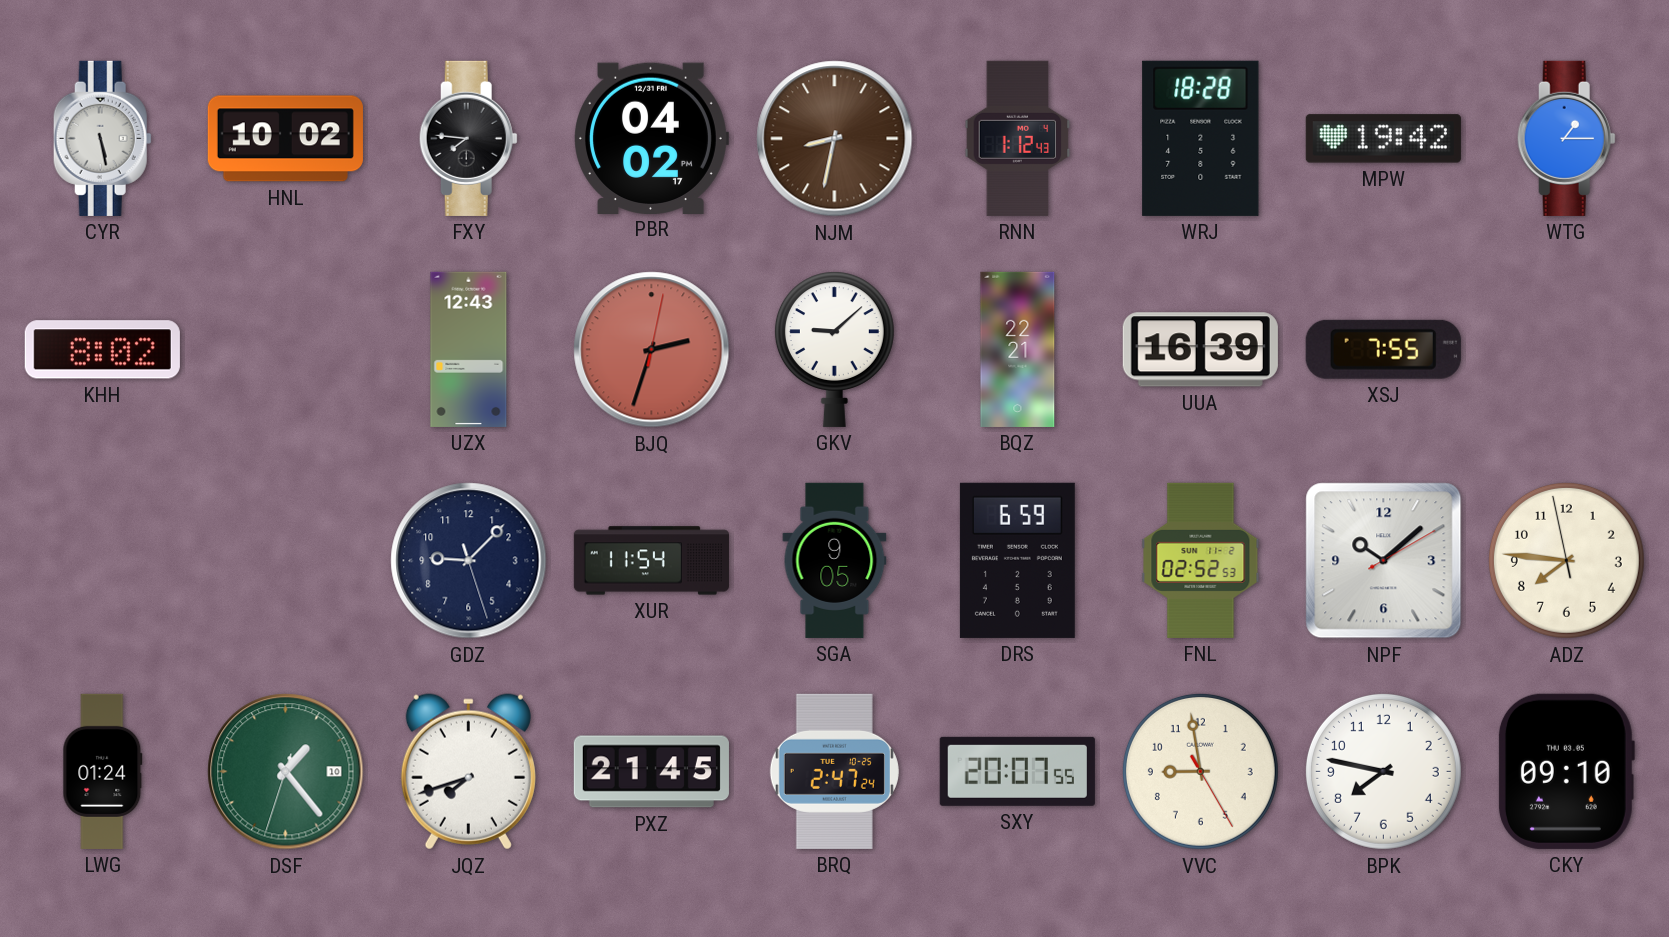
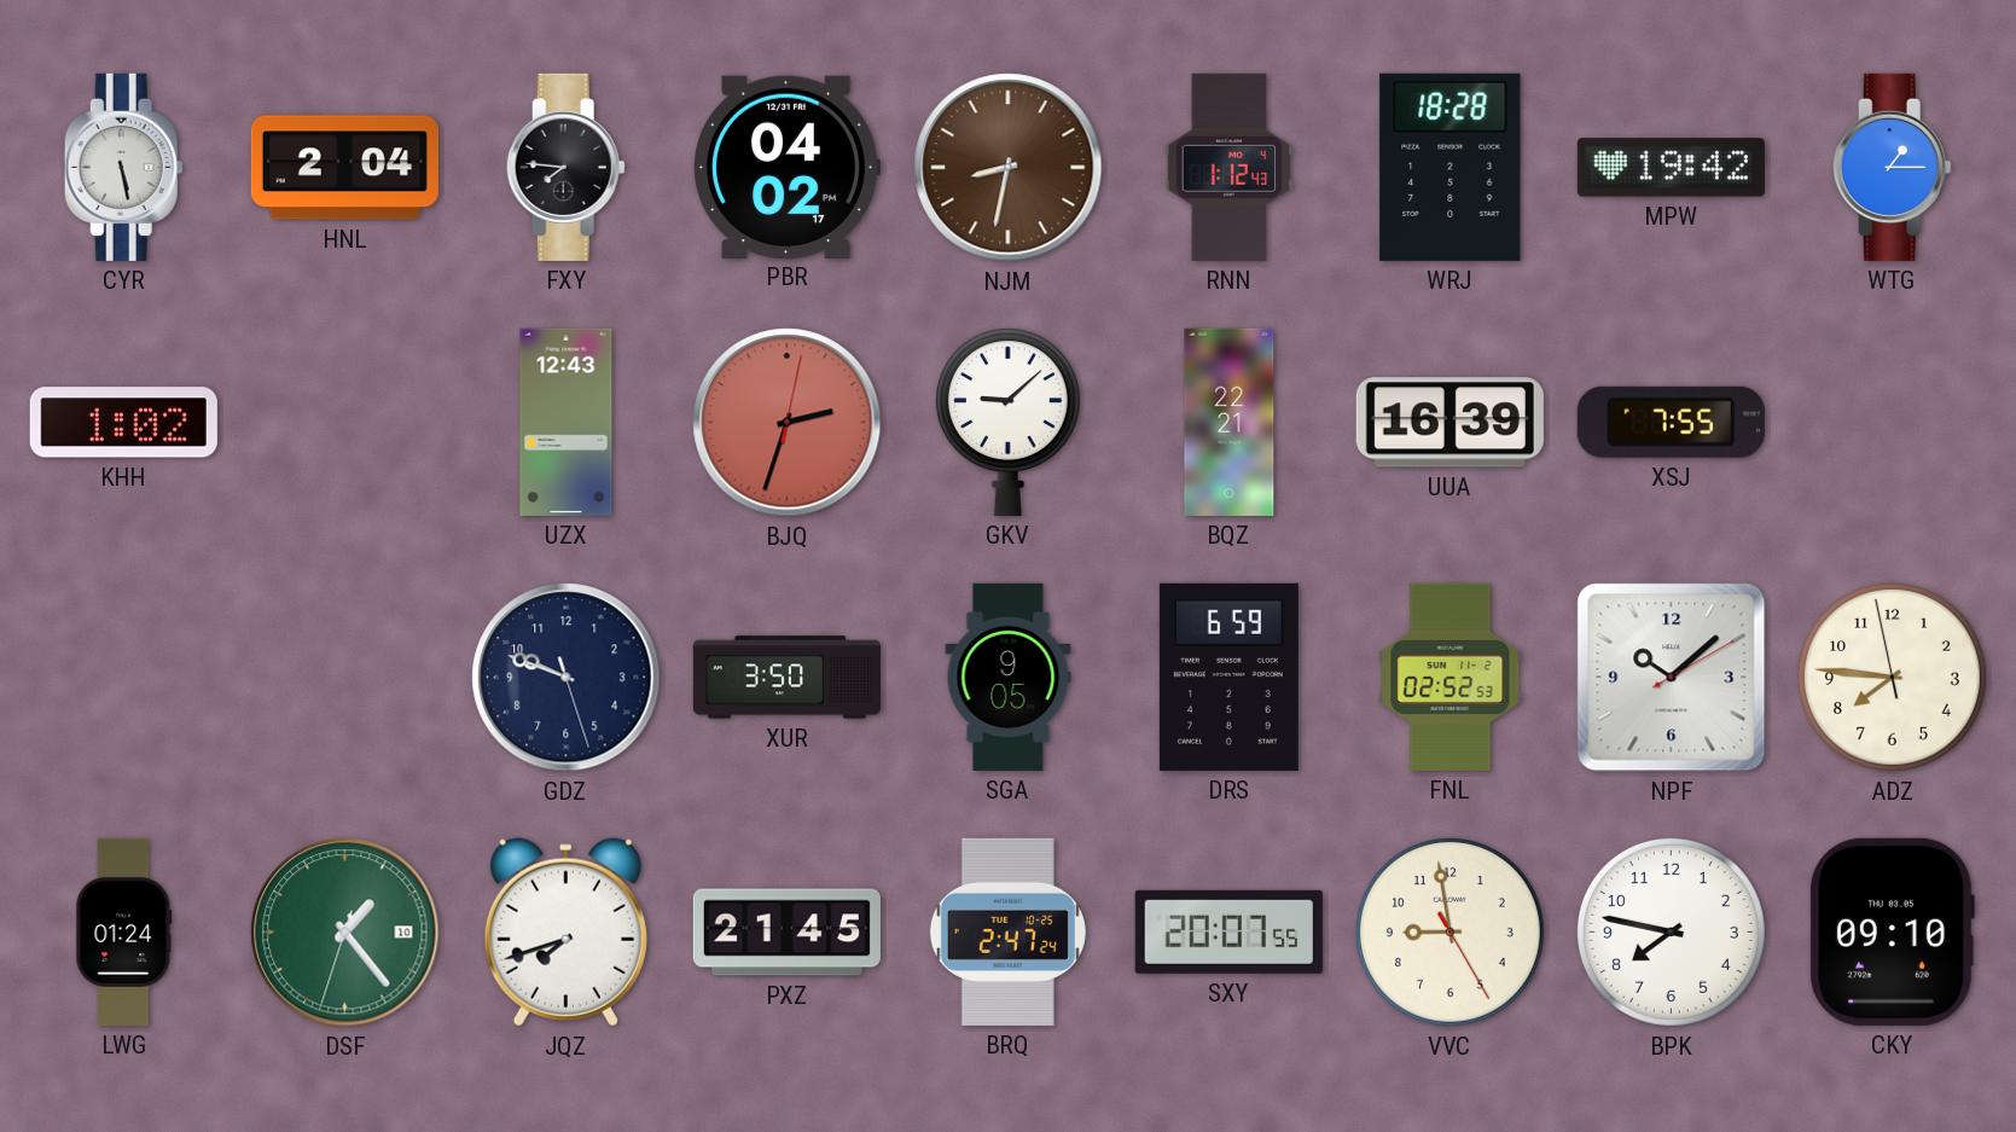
HNL: 10:02 -> 2:04 (344, 168)
KHH: 8:02 -> 1:02 (123, 423)
GDZ: 9:07 -> 9:48 (567, 678)
XUR: 11:54 -> 3:50 (786, 678)
